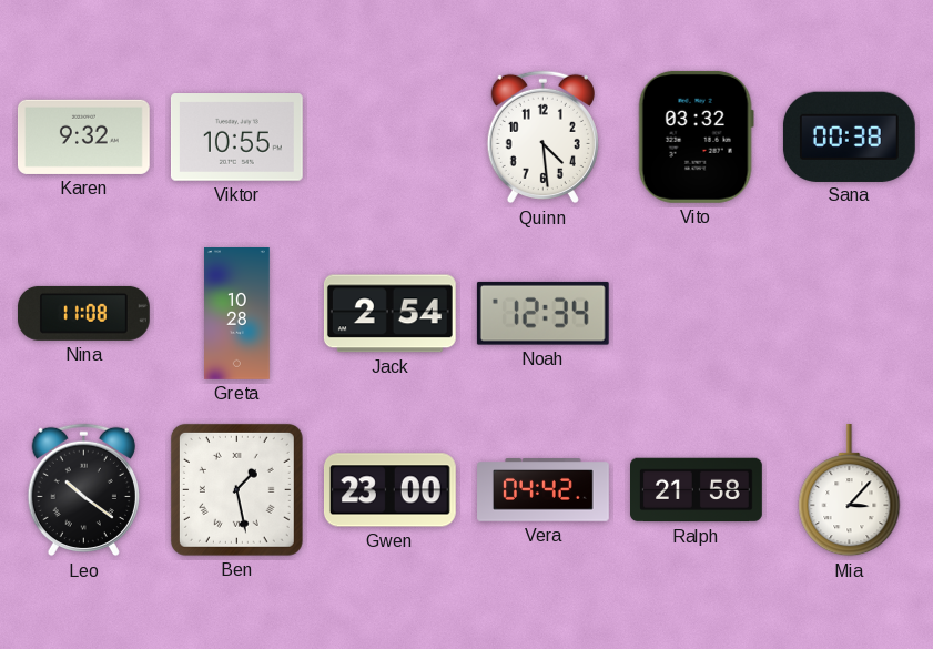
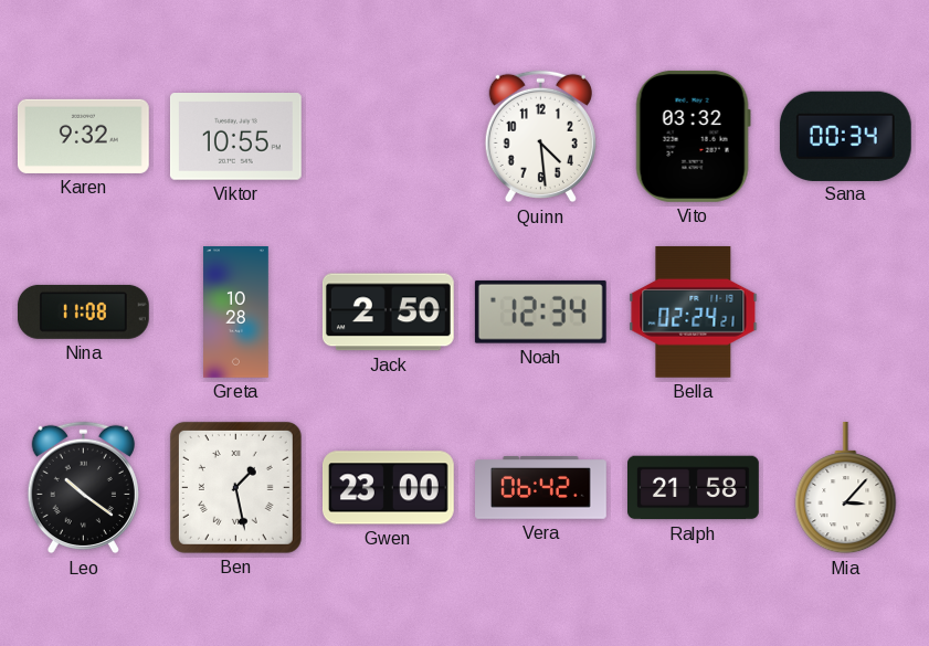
Sana: 00:38 -> 00:34 (845, 136)
Jack: 2:54 -> 2:50 (388, 313)
Bella: none -> 02:24 (694, 311)
Vera: 04:42 -> 06:42 (541, 488)
